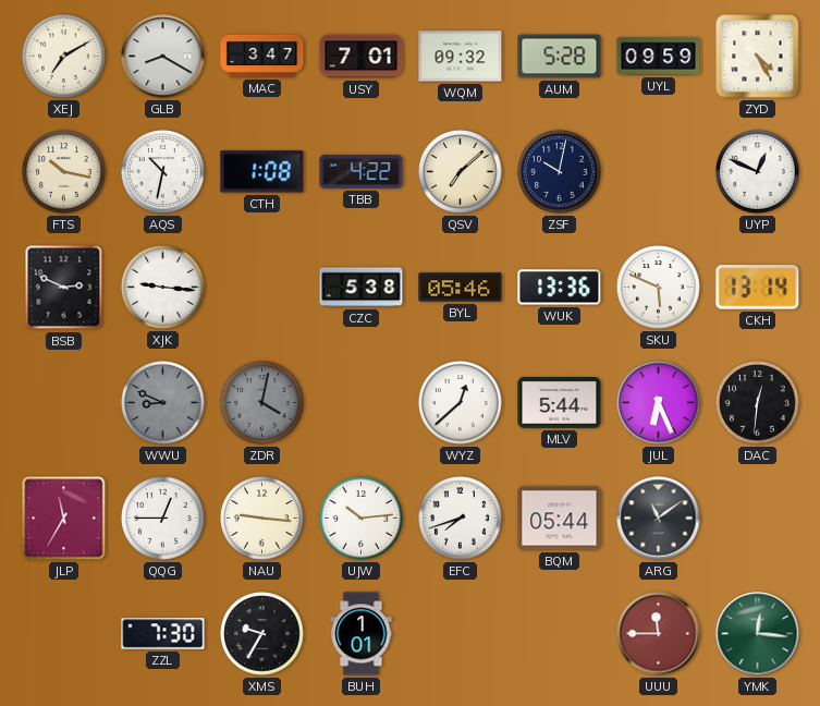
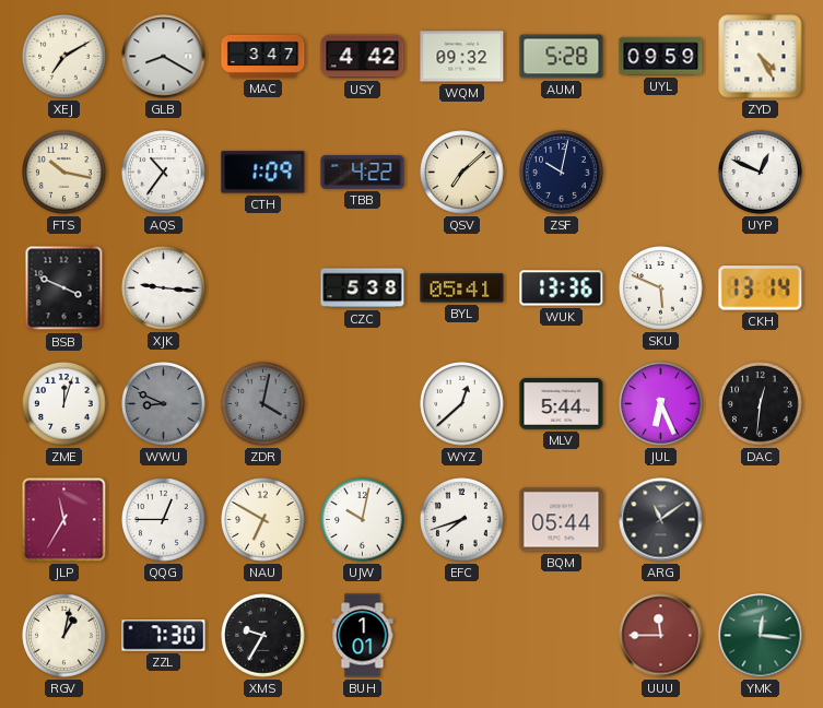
USY: 7:01 -> 4:42 (363, 57)
AQS: 10:32 -> 10:36 (164, 173)
CTH: 1:08 -> 1:09 (263, 173)
BSB: 2:49 -> 3:49 (64, 288)
BYL: 05:46 -> 05:41 (462, 288)
ZME: none -> 12:03 (64, 404)
NAU: 9:16 -> 6:50 (263, 520)
UJW: 10:14 -> 10:02 (363, 520)
RGV: none -> 1:02 (64, 636)
